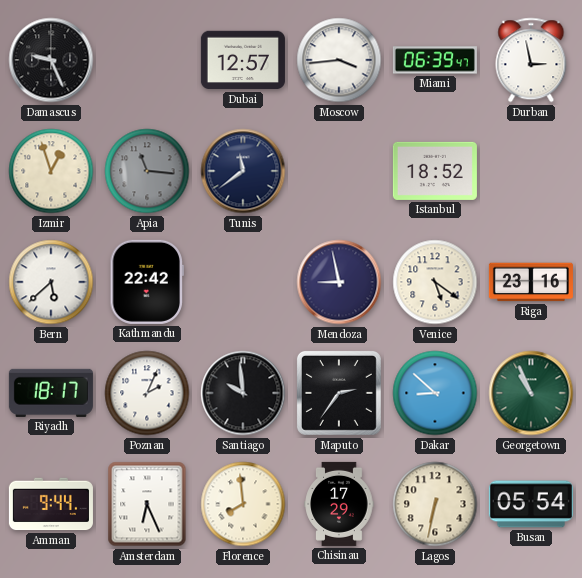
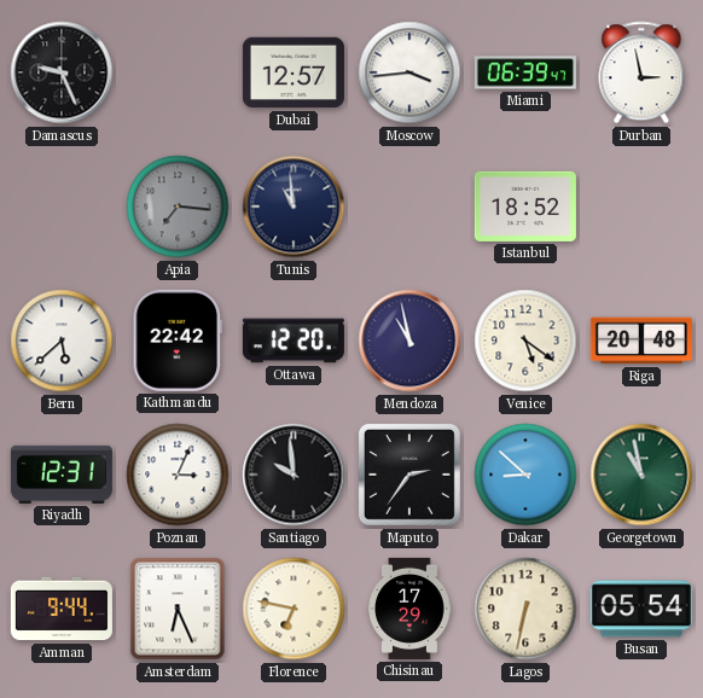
Izmir: 12:57 -> none (51, 171)
Apia: 11:16 -> 7:16 (178, 207)
Tunis: 11:39 -> 10:59 (294, 207)
Ottawa: none -> 12:20 (294, 341)
Mendoza: 8:58 -> 10:58 (409, 341)
Riga: 23:16 -> 20:48 (641, 341)
Riyadh: 18:17 -> 12:31 (62, 475)
Poznan: 2:04 -> 3:04 (178, 475)
Georgetown: 10:56 -> 10:58 (641, 475)
Florence: 7:59 -> 6:47 (294, 609)
